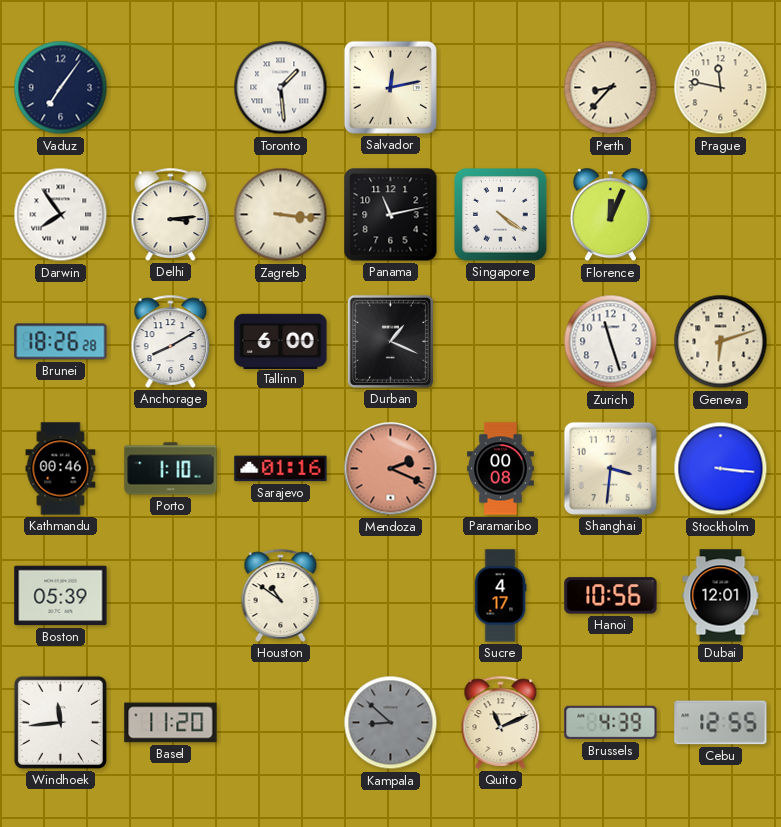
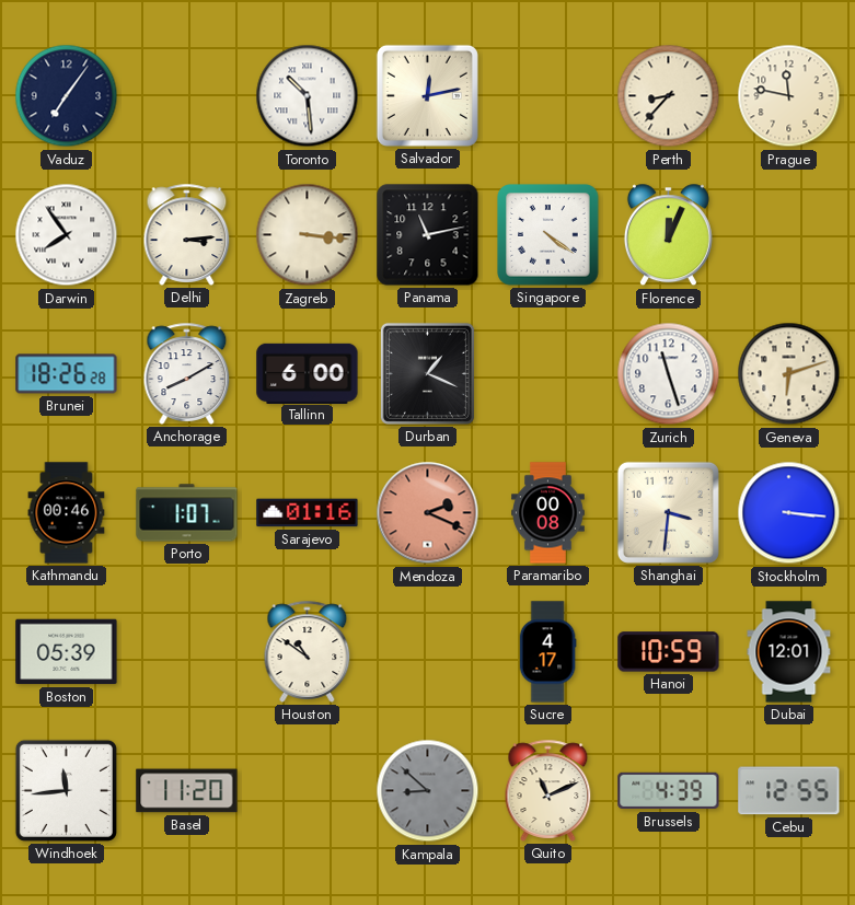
Toronto: 1:29 -> 10:29 (308, 96)
Porto: 1:10 -> 1:07 (187, 513)
Hanoi: 10:56 -> 10:59 (669, 652)
